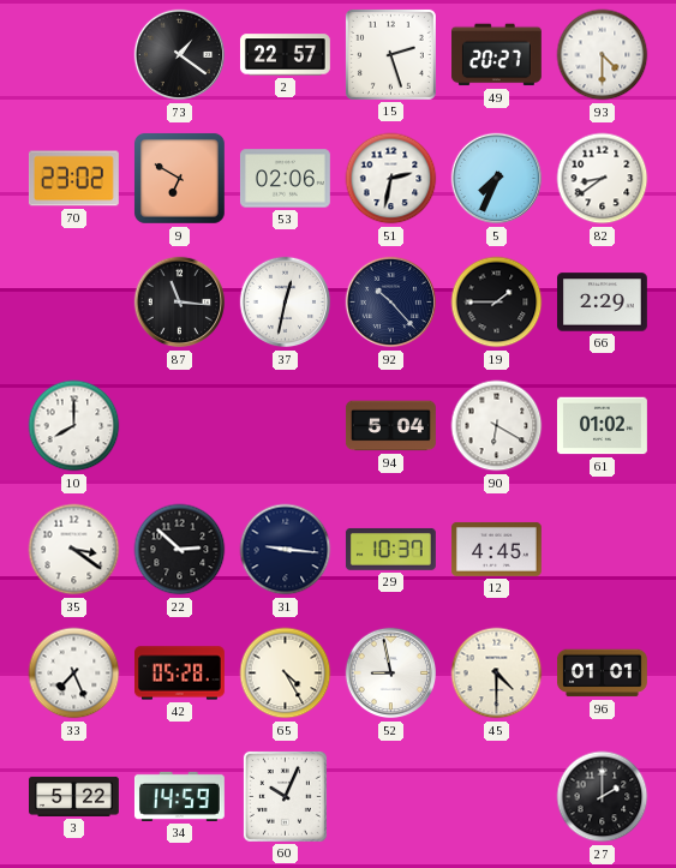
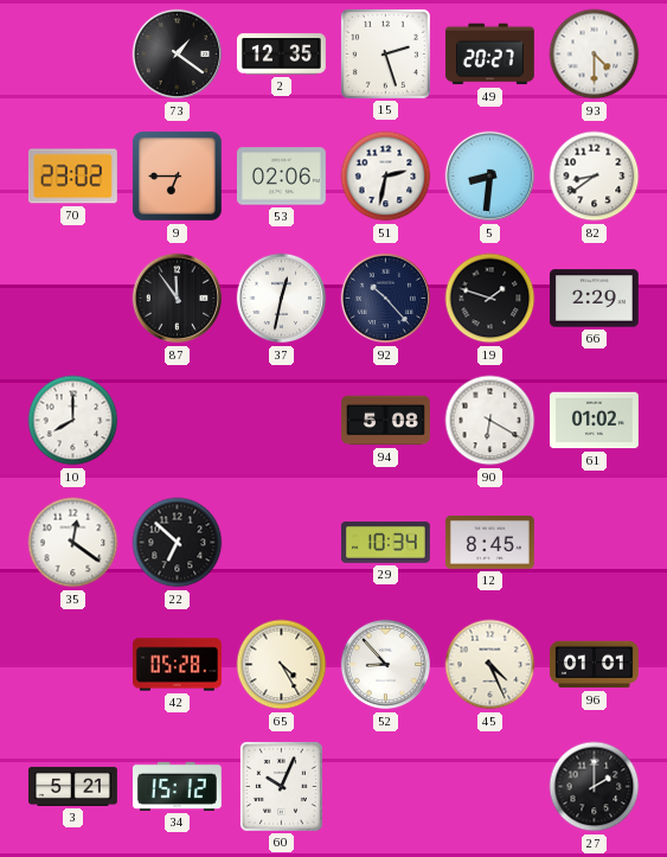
2: 22:57 -> 12:35 (281, 55)
9: 6:50 -> 6:45 (177, 175)
5: 7:34 -> 8:31 (490, 177)
87: 11:16 -> 11:54 (178, 299)
19: 1:45 -> 1:48 (490, 299)
94: 5:04 -> 5:08 (385, 421)
35: 3:21 -> 12:21 (73, 543)
22: 2:52 -> 6:52 (178, 543)
31: 9:16 -> none (286, 550)
29: 10:37 -> 10:34 (385, 543)
12: 4:45 -> 8:45 (489, 542)
33: 7:26 -> none (74, 674)
52: 8:58 -> 8:53 (386, 665)
45: 4:30 -> 4:26 (490, 665)
3: 5:22 -> 5:21 (73, 786)
34: 14:59 -> 15:12 (177, 786)
